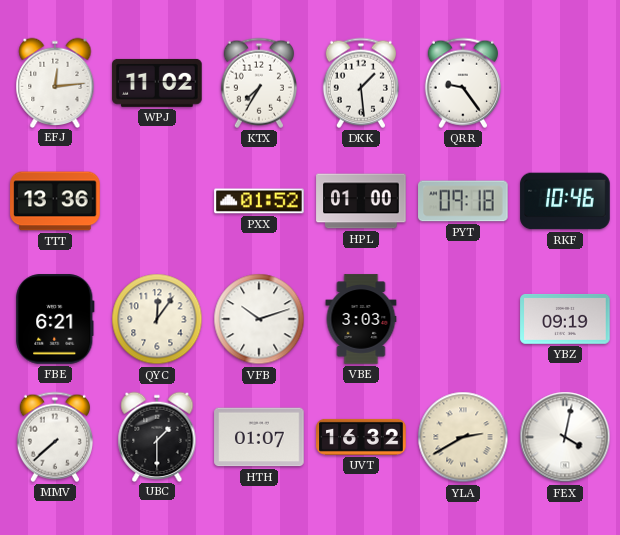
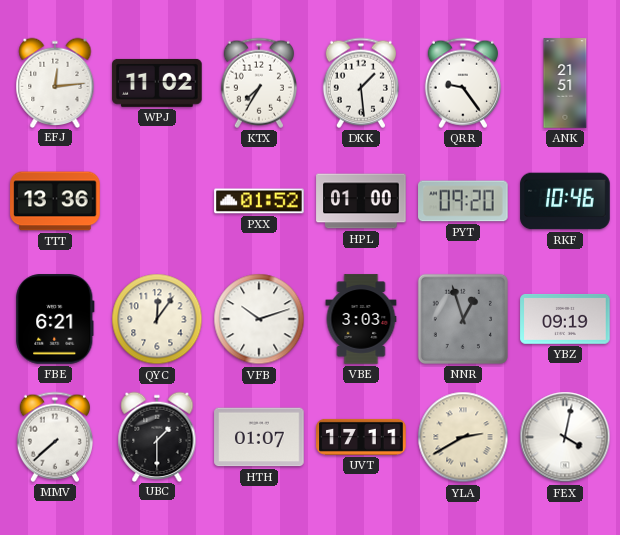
ANK: none -> 21:51 (565, 83)
PYT: 09:18 -> 09:20 (463, 201)
NNR: none -> 12:57 (463, 319)
UVT: 16:32 -> 17:11 (361, 437)
